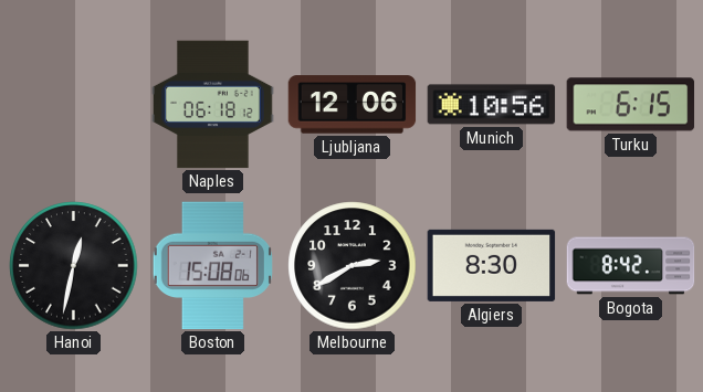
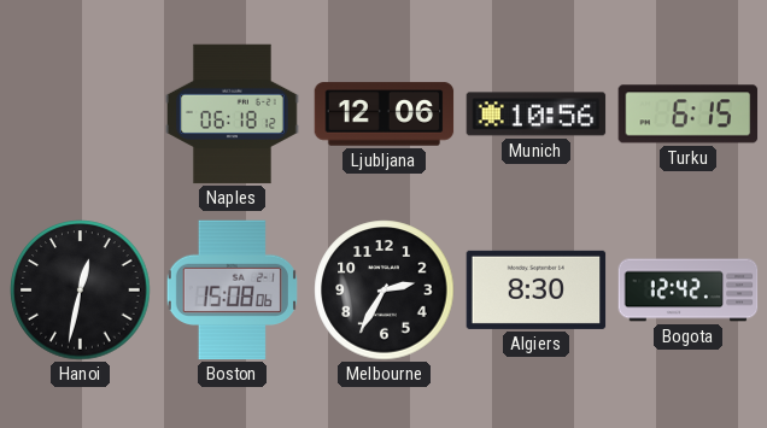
Melbourne: 2:40 -> 2:35 (385, 291)
Bogota: 8:42 -> 12:42 (689, 291)
